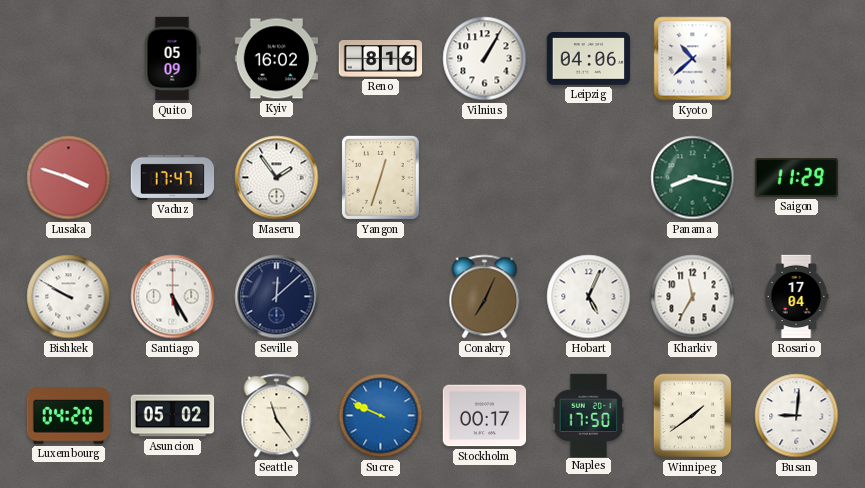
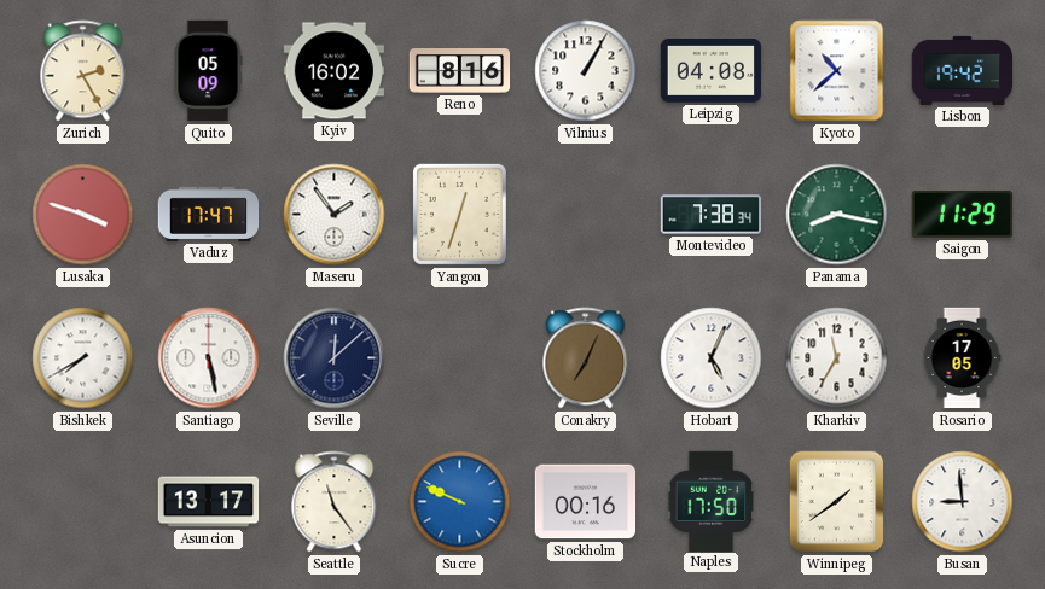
Zurich: none -> 2:25 (83, 71)
Leipzig: 04:06 -> 04:08 (712, 71)
Lisbon: none -> 19:42 (963, 70)
Montevideo: none -> 7:38 (712, 215)
Bishkek: 9:50 -> 7:40 (83, 358)
Santiago: 5:25 -> 5:28 (209, 358)
Rosario: 17:04 -> 17:05 (962, 358)
Luxembourg: 04:20 -> none (69, 416)
Asuncion: 05:02 -> 13:17 (209, 502)
Stockholm: 00:17 -> 00:16 (586, 502)
Busan: 9:01 -> 8:59 (963, 502)
